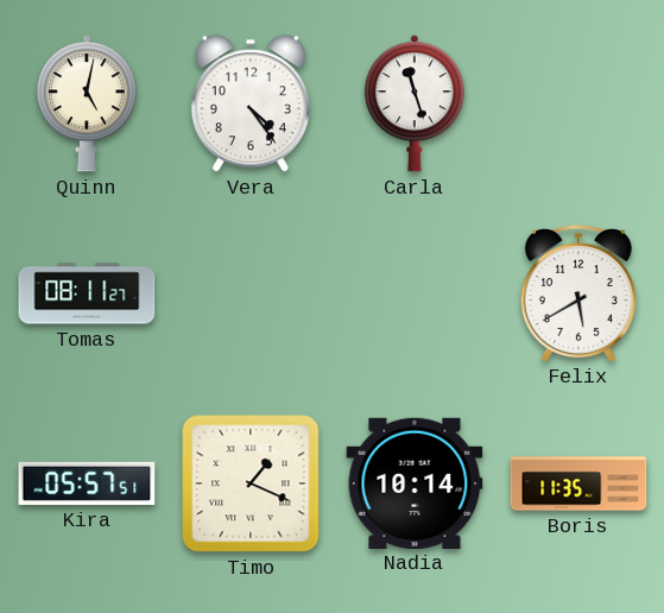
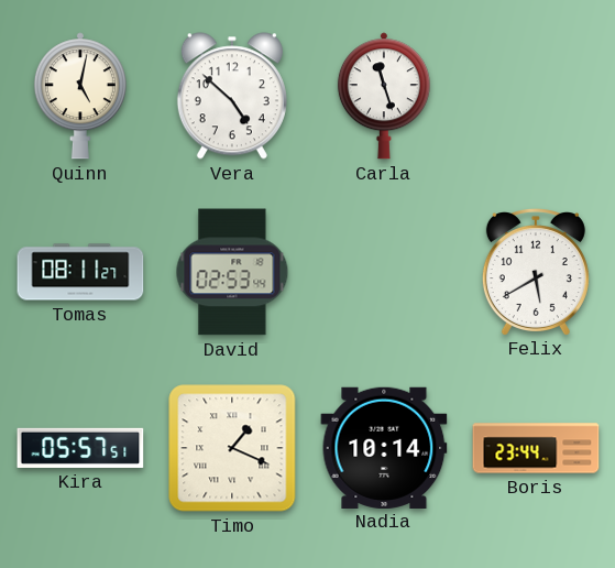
Vera: 4:24 -> 4:52 (232, 96)
David: none -> 02:53 (232, 272)
Boris: 11:35 -> 23:44 (536, 448)
